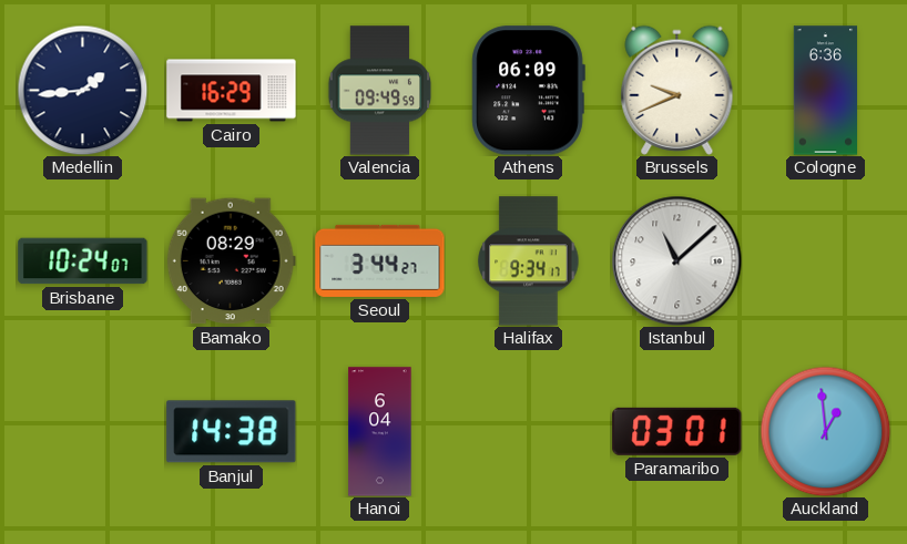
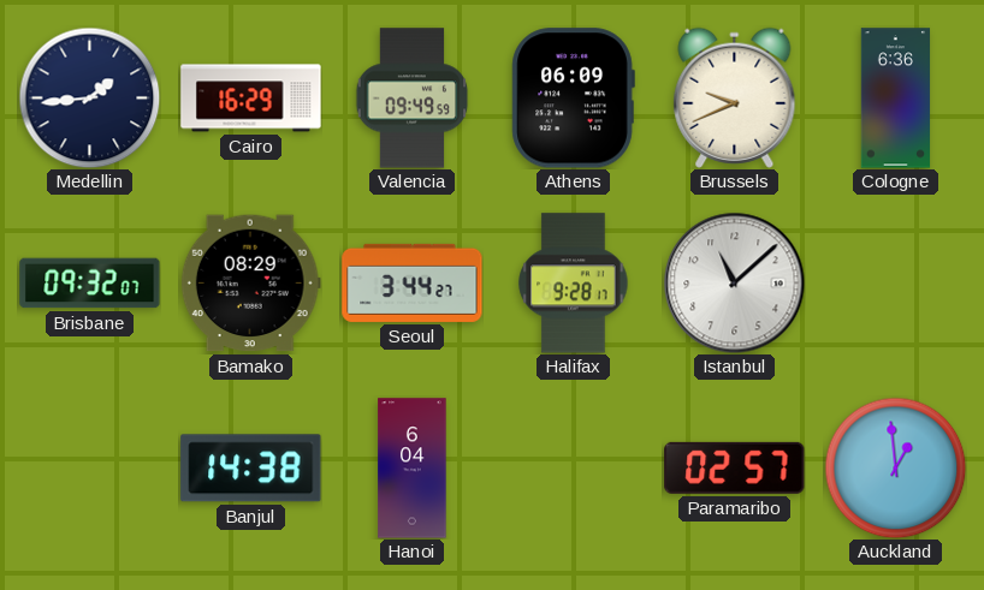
Brisbane: 10:24 -> 09:32 (90, 284)
Halifax: 9:34 -> 9:28 (574, 284)
Paramaribo: 03:01 -> 02:57 (735, 467)
